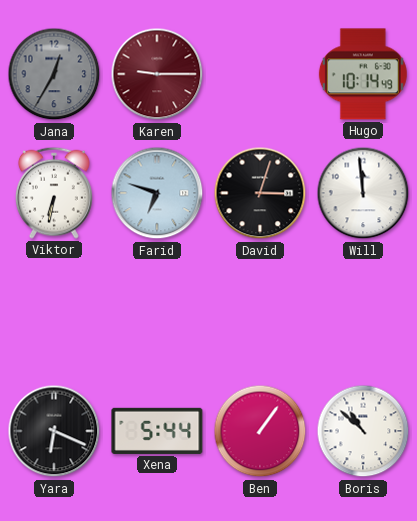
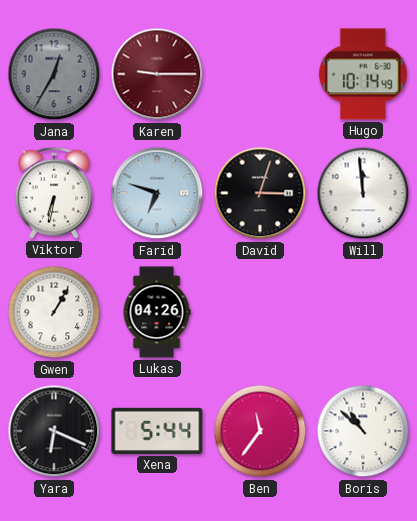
Gwen: none -> 1:05 (54, 312)
Lukas: none -> 04:26 (157, 312)
Ben: 1:06 -> 11:36 (260, 431)
